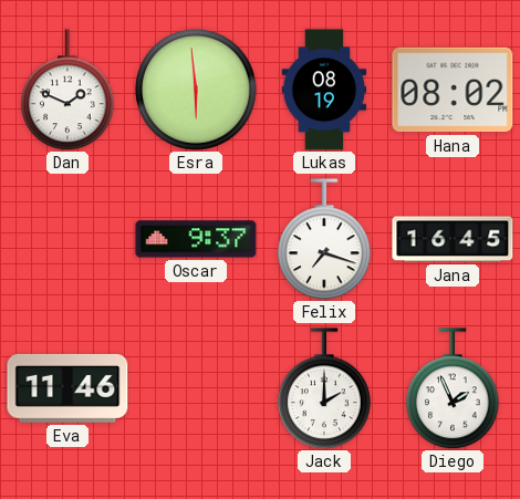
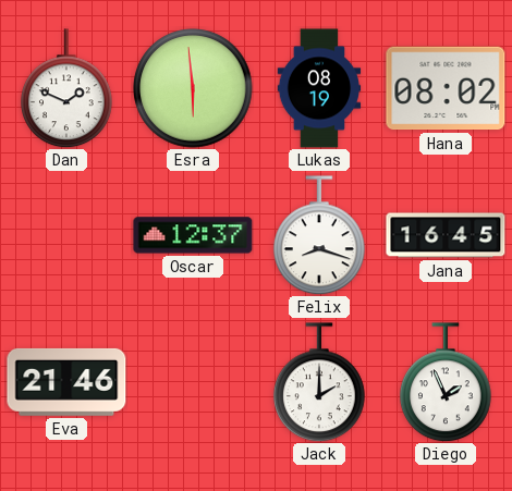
Oscar: 9:37 -> 12:37 (193, 235)
Felix: 7:18 -> 8:18 (320, 235)
Eva: 11:46 -> 21:46 (66, 382)
